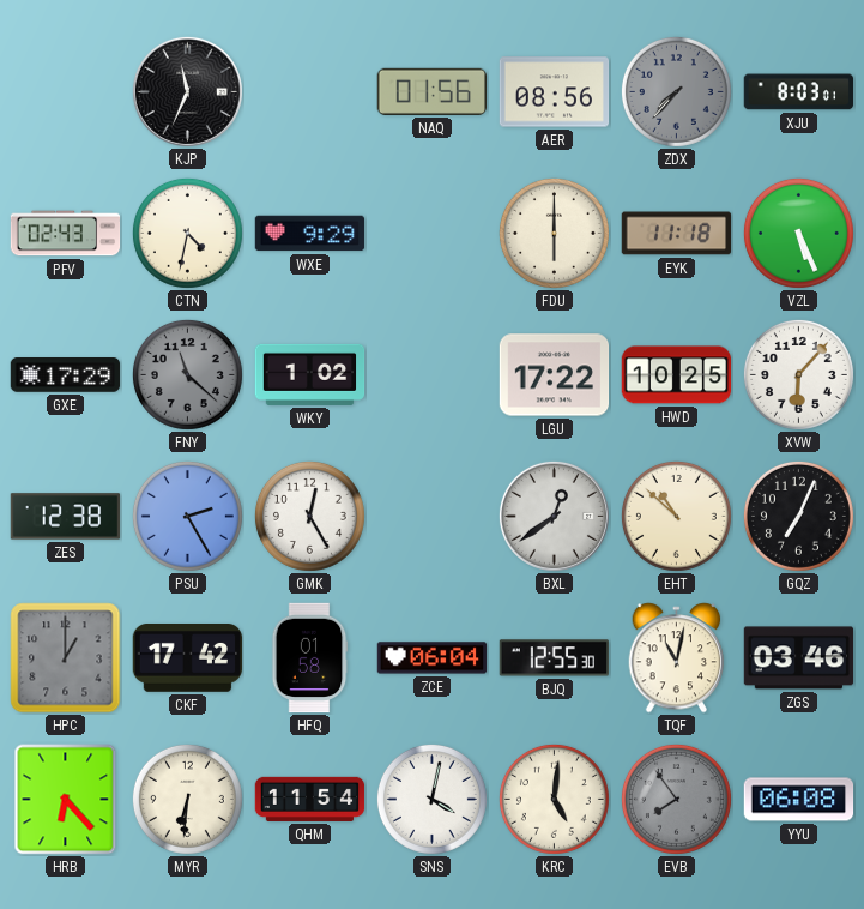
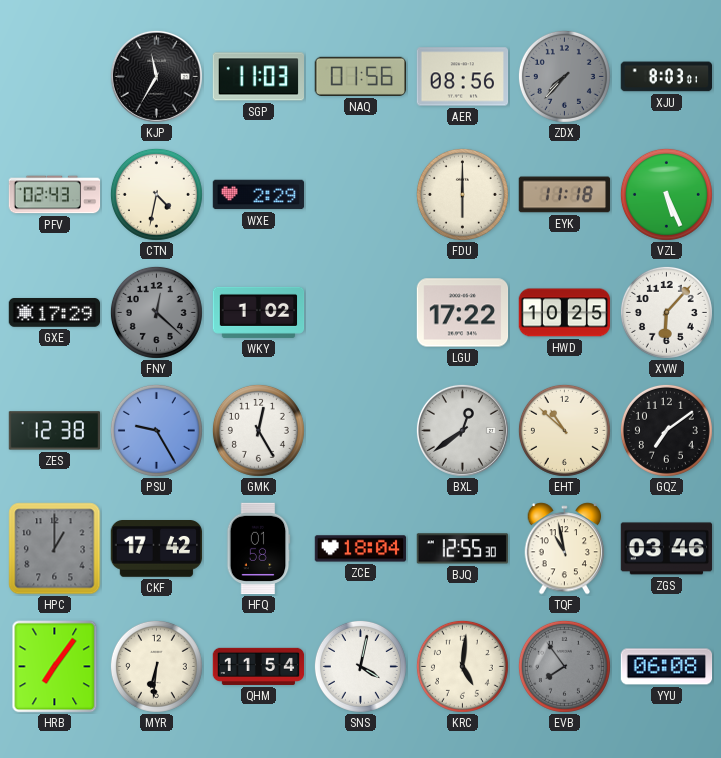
KJP: 11:34 -> 11:35 (156, 76)
SGP: none -> 11:03 (259, 77)
WXE: 9:29 -> 2:29 (259, 195)
FNY: 11:22 -> 12:22 (156, 312)
PSU: 2:25 -> 9:25 (156, 430)
GQZ: 7:04 -> 7:09 (666, 430)
ZCE: 06:04 -> 18:04 (361, 549)
TQF: 11:02 -> 10:58 (565, 549)
HRB: 6:23 -> 7:06 (55, 667)
